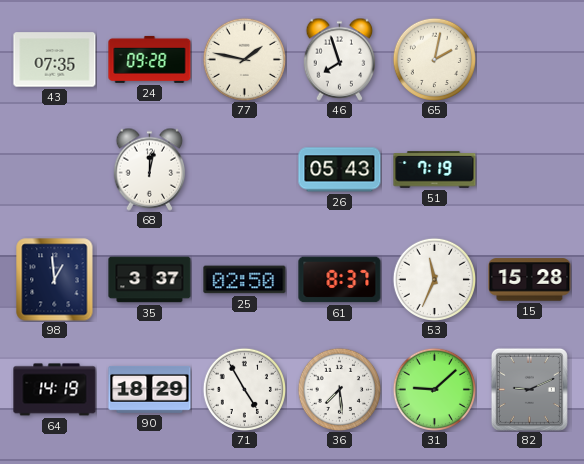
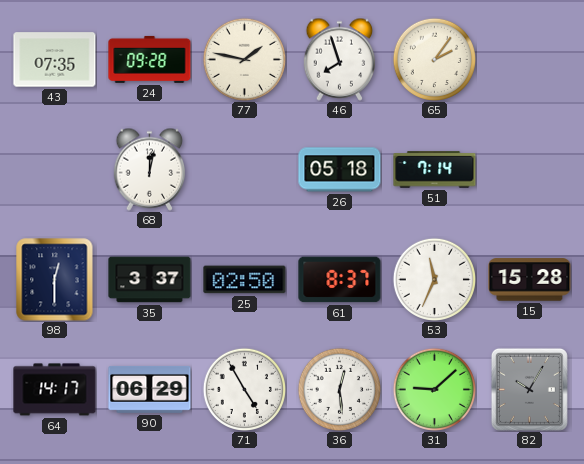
65: 2:02 -> 2:06 (434, 59)
26: 05:43 -> 05:18 (340, 170)
51: 7:19 -> 7:14 (435, 170)
98: 12:59 -> 12:30 (55, 280)
64: 14:19 -> 14:17 (55, 390)
90: 18:29 -> 06:29 (150, 389)
36: 7:29 -> 12:29 (339, 389)
82: 9:11 -> 10:05 (529, 389)
